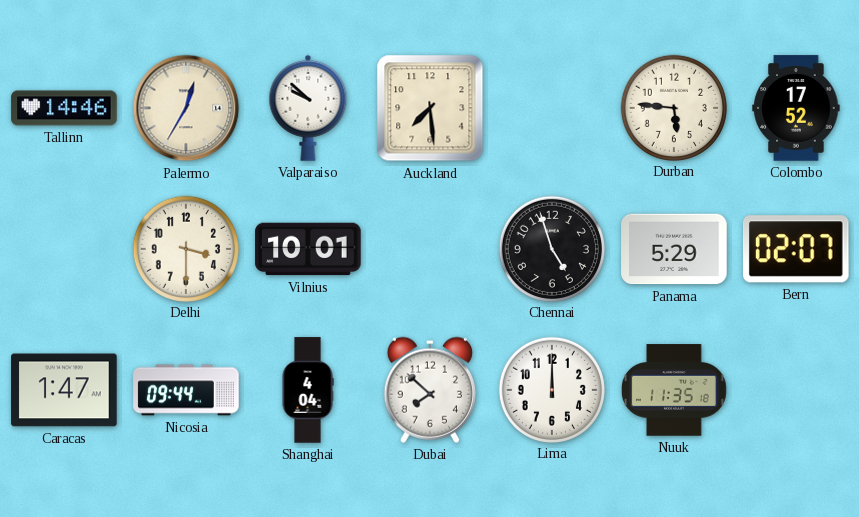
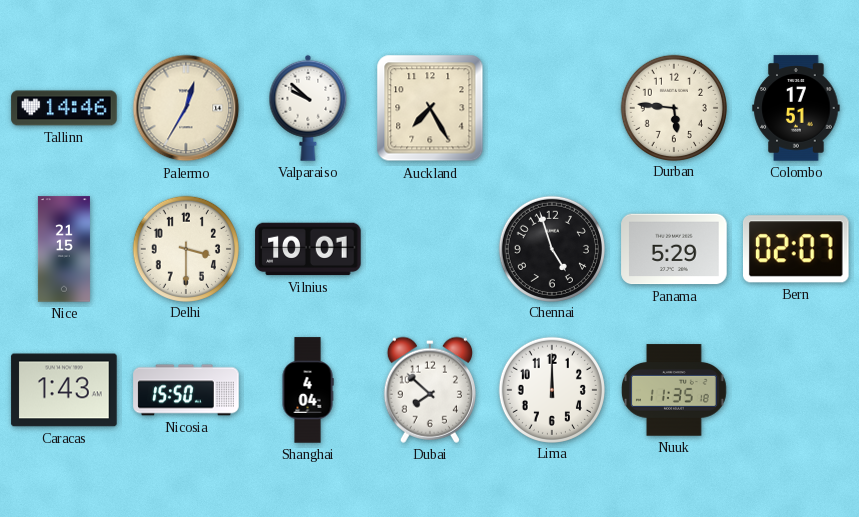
Auckland: 7:29 -> 7:25 (430, 108)
Colombo: 17:52 -> 17:51 (796, 108)
Nice: none -> 21:15 (64, 249)
Caracas: 1:47 -> 1:43 (64, 390)
Nicosia: 09:44 -> 15:50 (186, 390)
